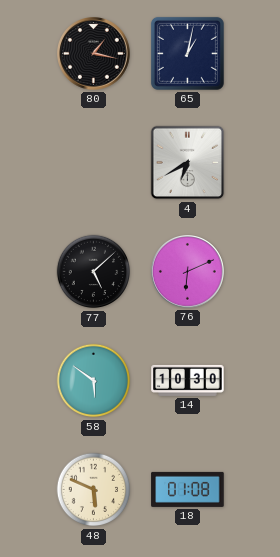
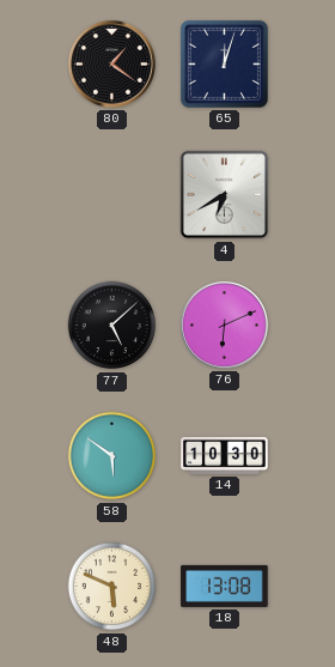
80: 1:17 -> 1:21 (112, 65)
65: 1:02 -> 12:03 (224, 63)
18: 01:08 -> 13:08 (225, 586)
